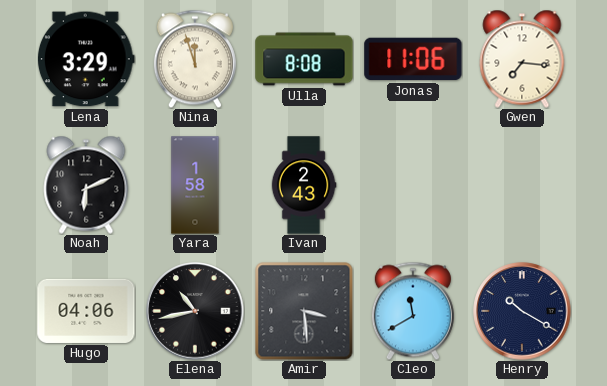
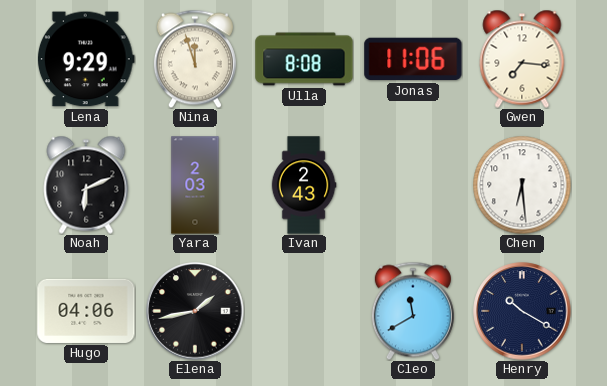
Lena: 3:29 -> 9:29 (86, 59)
Yara: 1:58 -> 2:03 (195, 185)
Chen: none -> 6:29 (522, 185)
Elena: 10:43 -> 1:43 (195, 311)
Amir: 3:29 -> none (304, 311)
